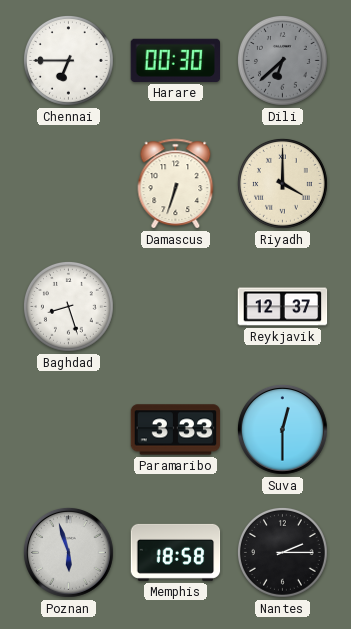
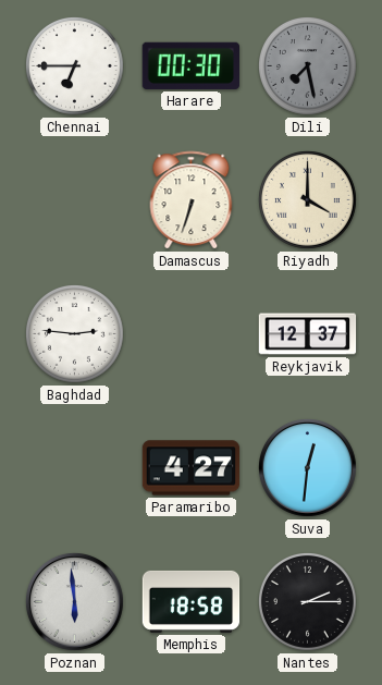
Dili: 6:38 -> 7:28 (308, 66)
Baghdad: 8:27 -> 2:46 (75, 334)
Paramaribo: 3:33 -> 4:27 (192, 468)
Suva: 12:30 -> 12:31 (307, 467)
Poznan: 5:57 -> 5:59 (74, 601)
